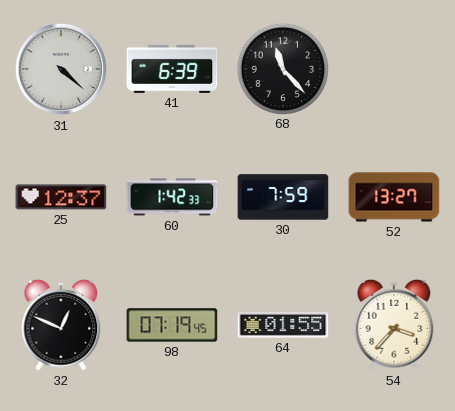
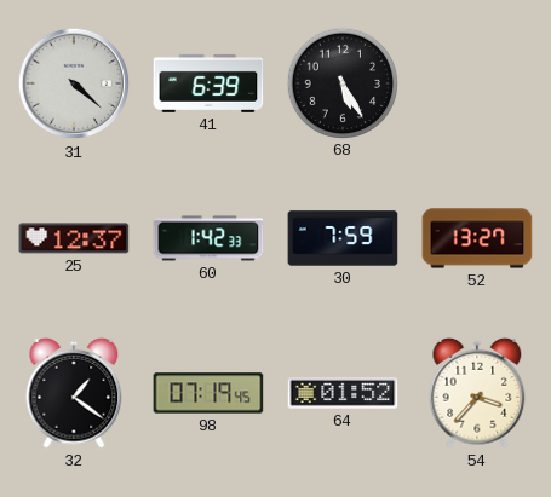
68: 11:23 -> 5:25 (341, 82)
32: 12:49 -> 1:21 (74, 393)
64: 01:55 -> 01:52 (343, 393)
